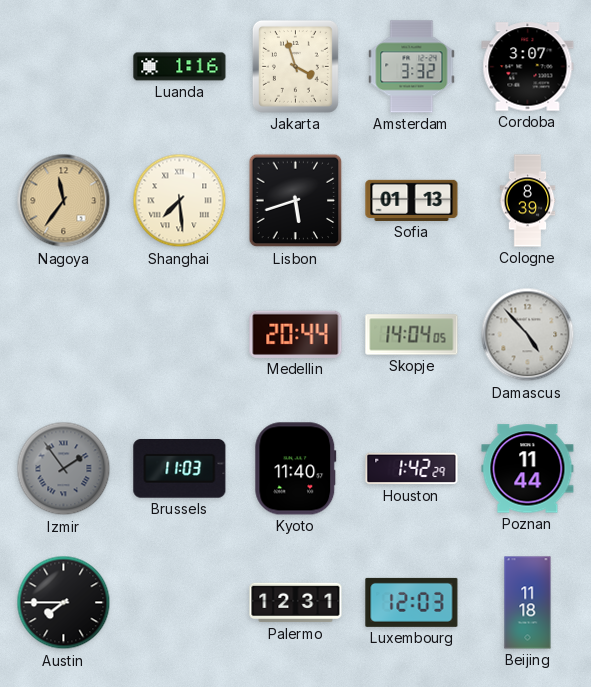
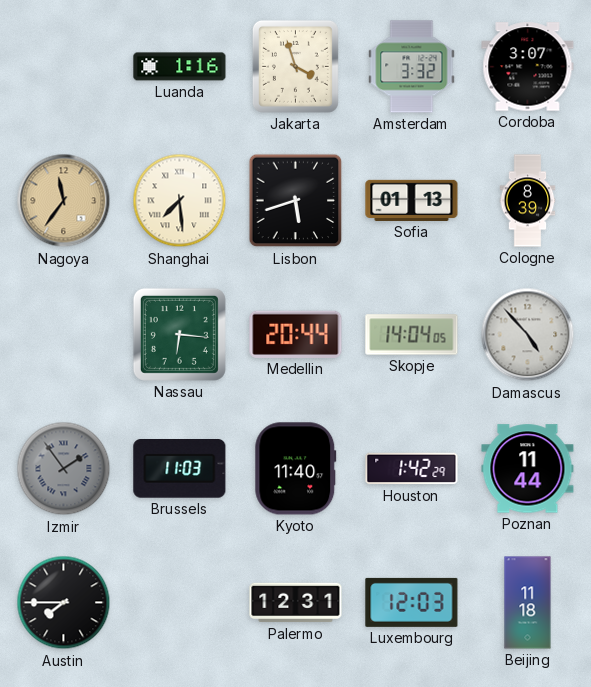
Nassau: none -> 6:16 (179, 334)
